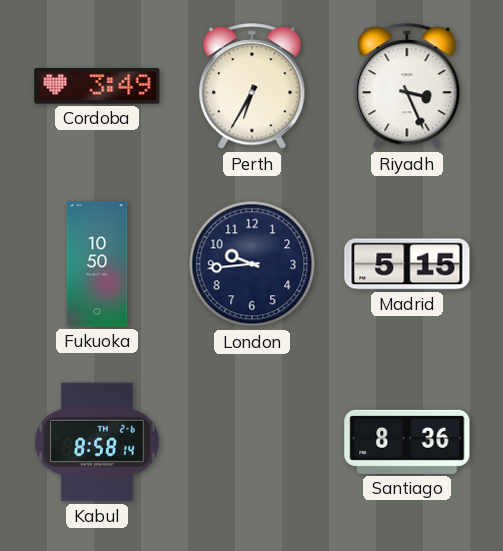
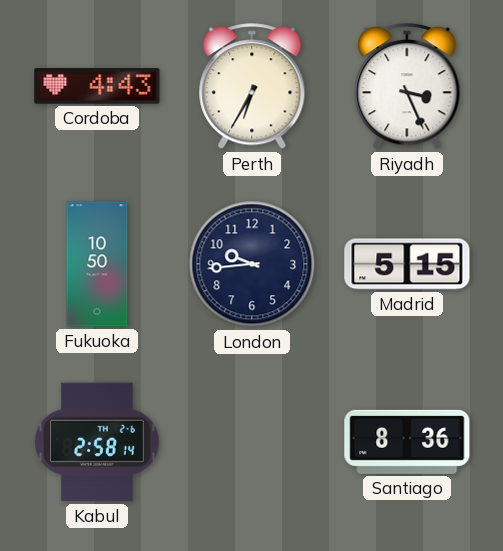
Cordoba: 3:49 -> 4:43 (97, 86)
Kabul: 8:58 -> 2:58 (97, 442)
